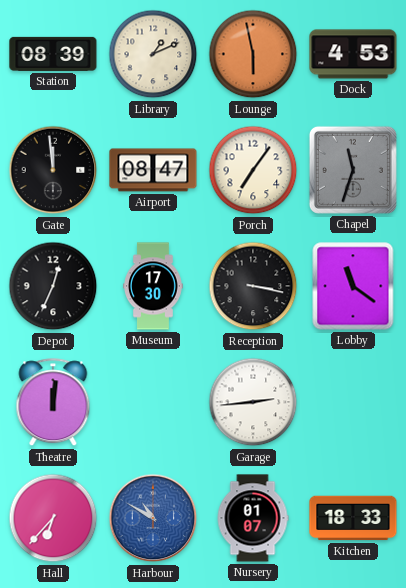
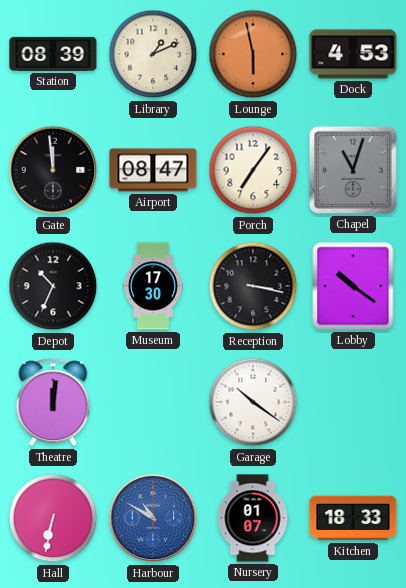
Chapel: 11:33 -> 11:03 (353, 170)
Depot: 12:34 -> 10:34 (53, 286)
Lobby: 11:21 -> 10:21 (353, 286)
Garage: 2:44 -> 10:21 (253, 402)
Hall: 6:37 -> 6:32 (53, 518)
